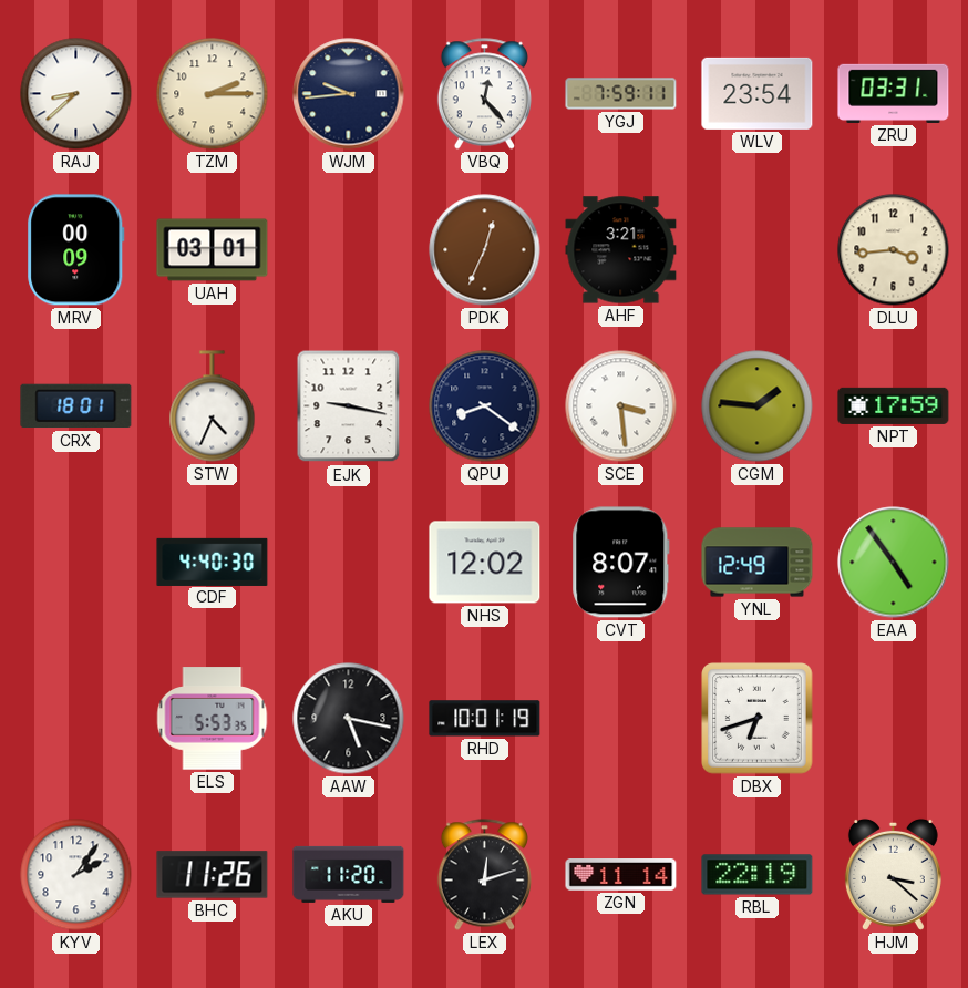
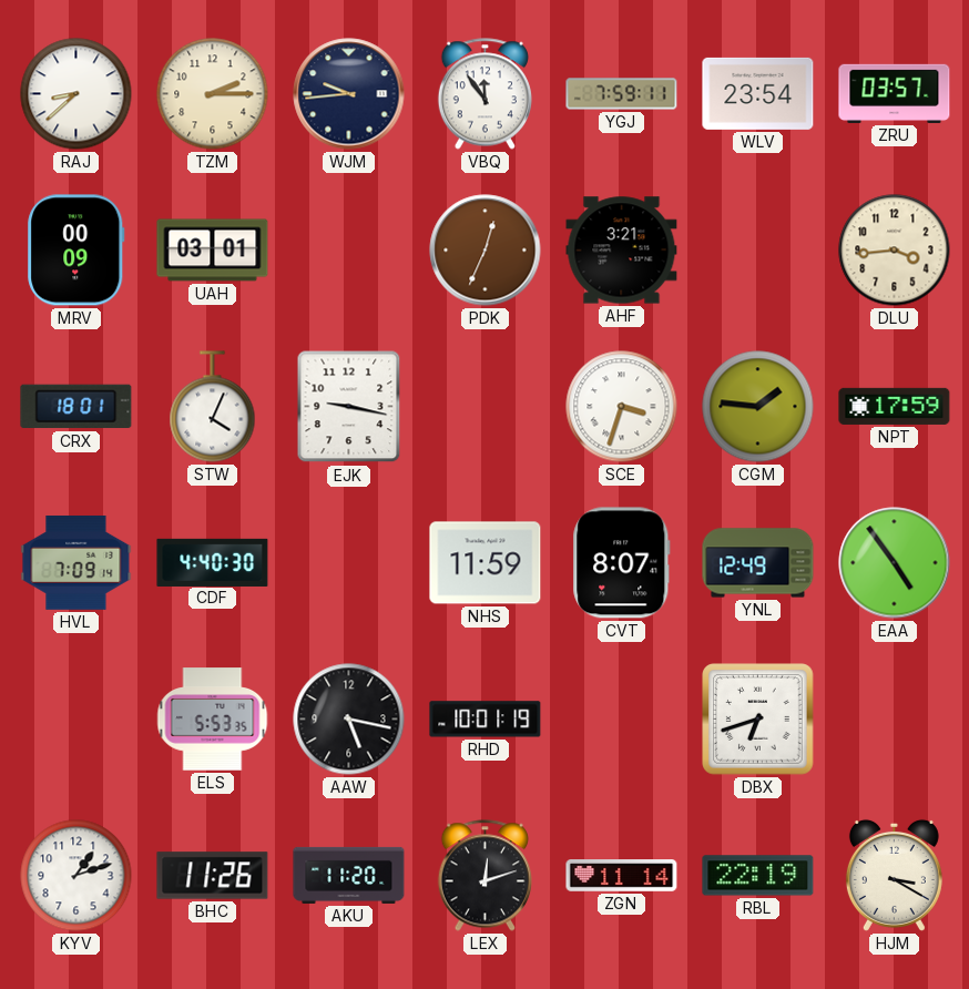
VBQ: 12:23 -> 11:54 (484, 94)
ZRU: 03:31 -> 03:57 (895, 93)
STW: 4:34 -> 4:04 (213, 407)
QPU: 8:21 -> none (485, 406)
SCE: 3:29 -> 3:33 (622, 407)
HVL: none -> 7:09 (76, 562)
NHS: 12:02 -> 11:59 (486, 563)
KYV: 2:06 -> 1:12 (76, 876)
HJM: 3:22 -> 3:20 (894, 875)
